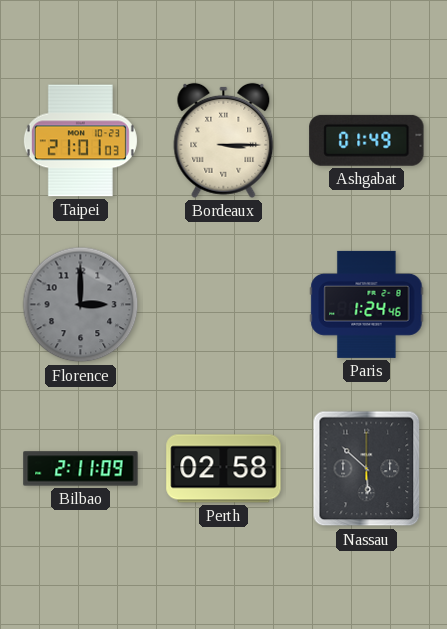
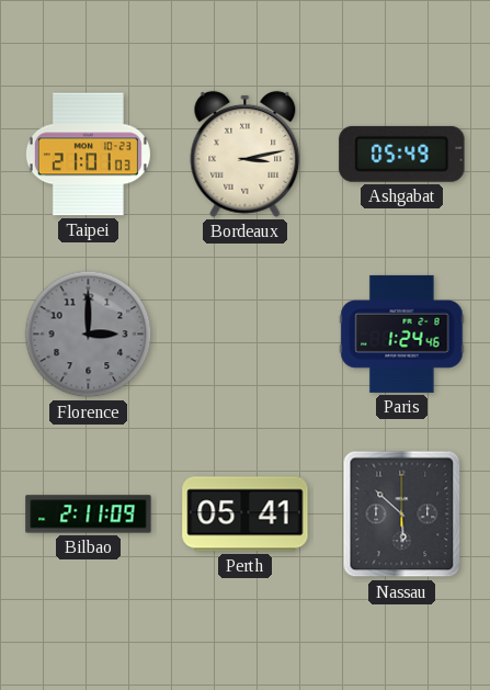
Bordeaux: 3:15 -> 3:13 (246, 154)
Ashgabat: 01:49 -> 05:49 (402, 154)
Perth: 02:58 -> 05:41 (246, 514)
